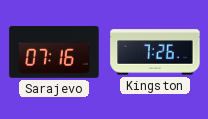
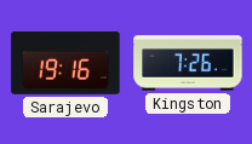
Sarajevo: 07:16 -> 19:16 (65, 63)
